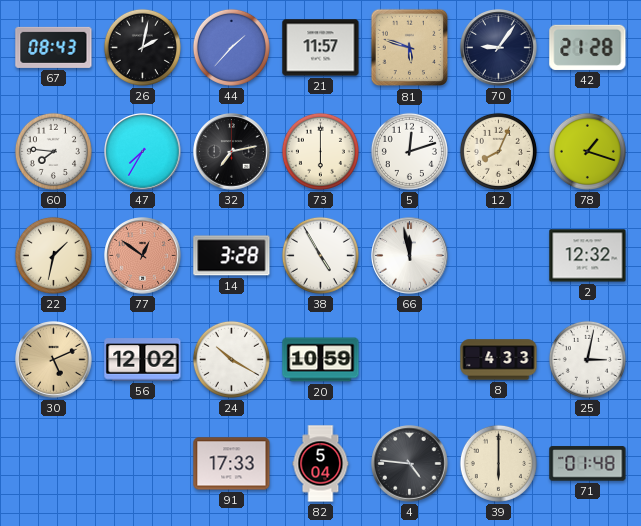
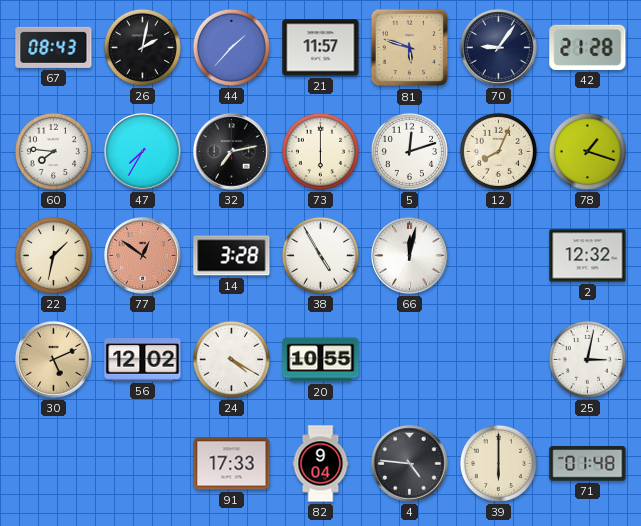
66: 11:58 -> 12:02 (410, 256)
24: 10:20 -> 4:20 (231, 359)
20: 10:59 -> 10:55 (321, 360)
8: 4:33 -> none (499, 360)
82: 5:04 -> 9:04 (321, 464)
